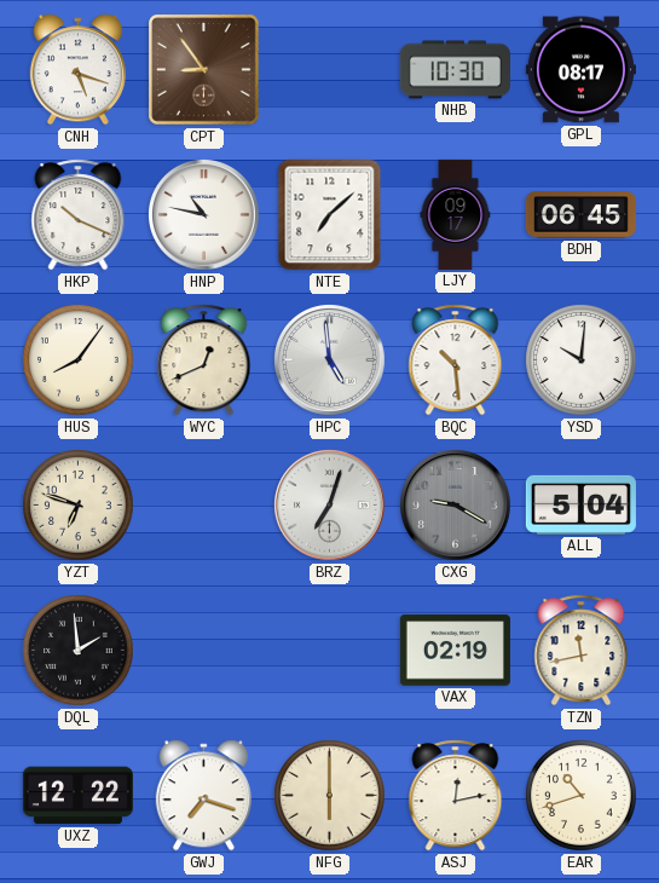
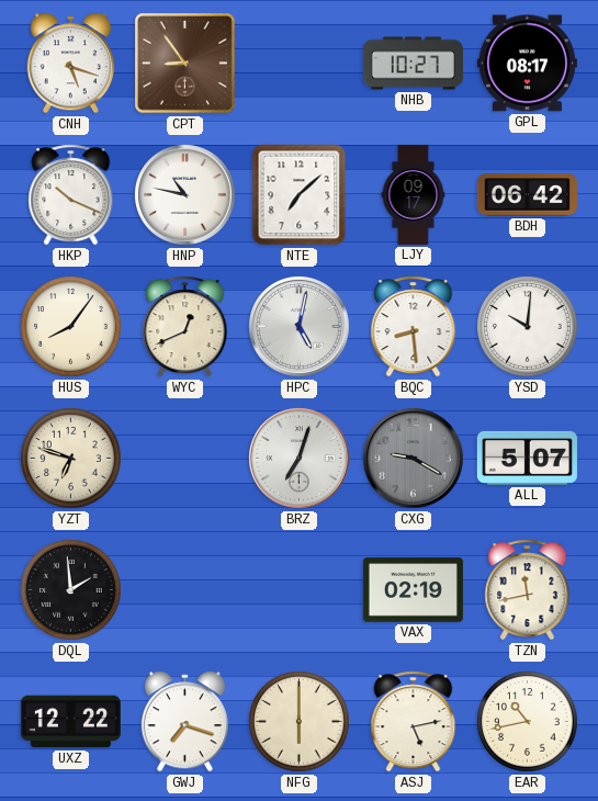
NHB: 10:30 -> 10:27 (413, 64)
BDH: 06:45 -> 06:42 (527, 195)
HPC: 4:59 -> 5:02 (300, 327)
BQC: 10:29 -> 8:29 (414, 327)
ALL: 5:04 -> 5:07 (527, 458)
ASJ: 12:13 -> 5:13 (414, 722)
EAR: 10:42 -> 10:43 (528, 722)
